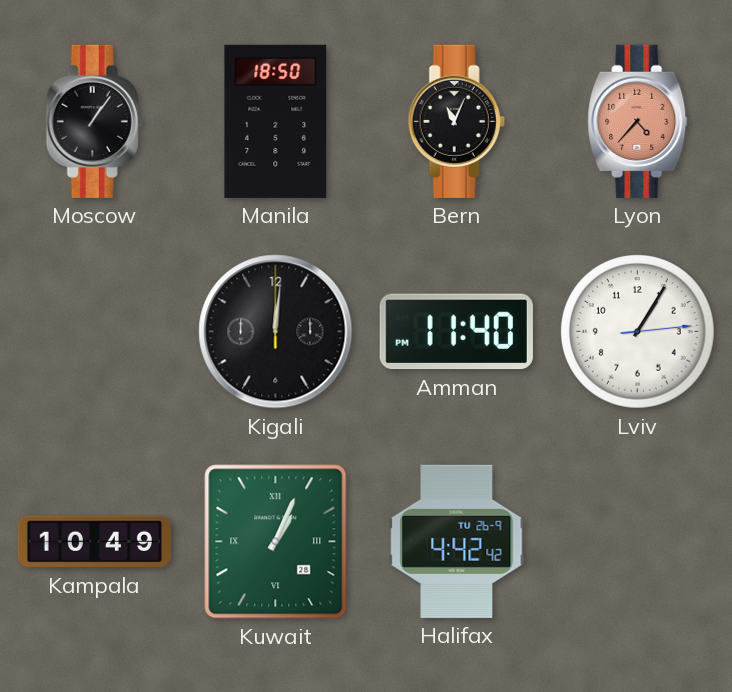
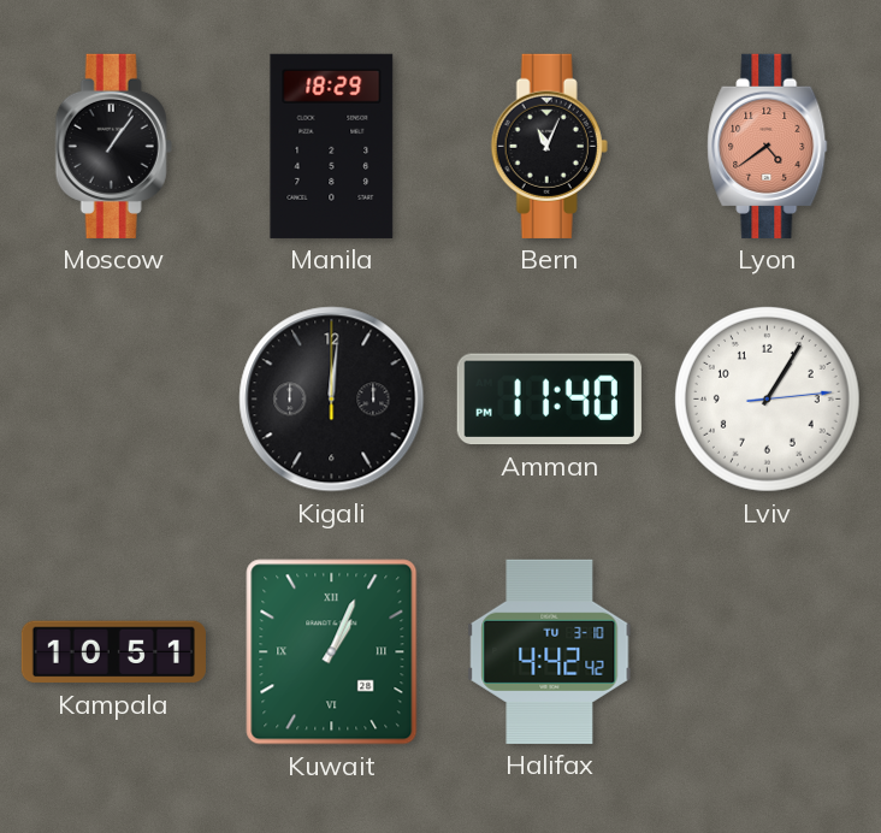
Manila: 18:50 -> 18:29 (332, 146)
Lyon: 4:37 -> 4:39 (768, 146)
Kampala: 10:49 -> 10:51 (113, 652)
Halifax date: TU 26-9 -> TU 3-10 (550, 651)
